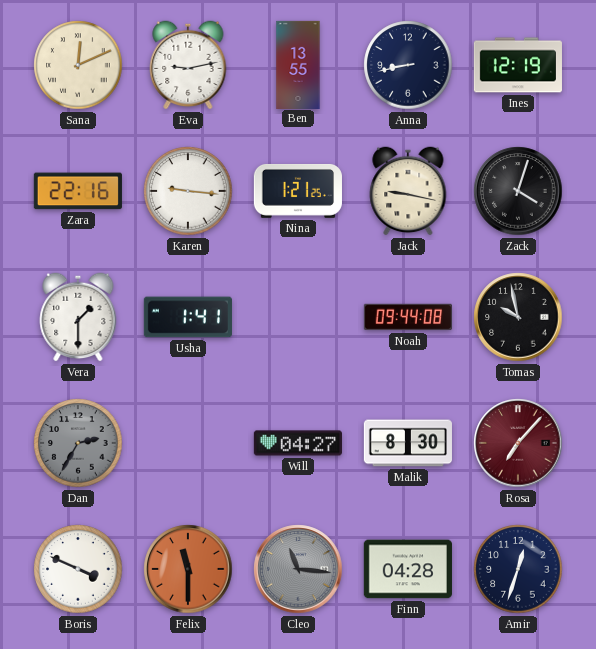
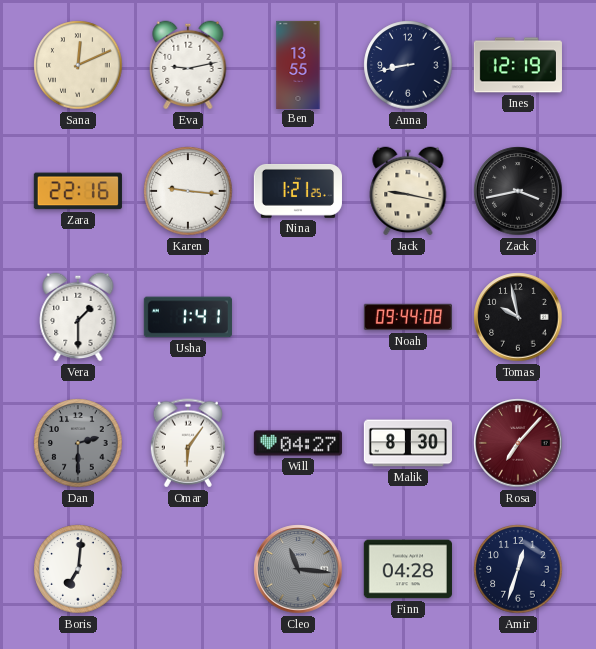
Zack: 4:03 -> 3:43 (518, 191)
Dan: 2:35 -> 2:30 (78, 443)
Omar: none -> 6:06 (188, 443)
Boris: 3:49 -> 7:01 (78, 569)
Felix: 11:30 -> none (188, 569)
